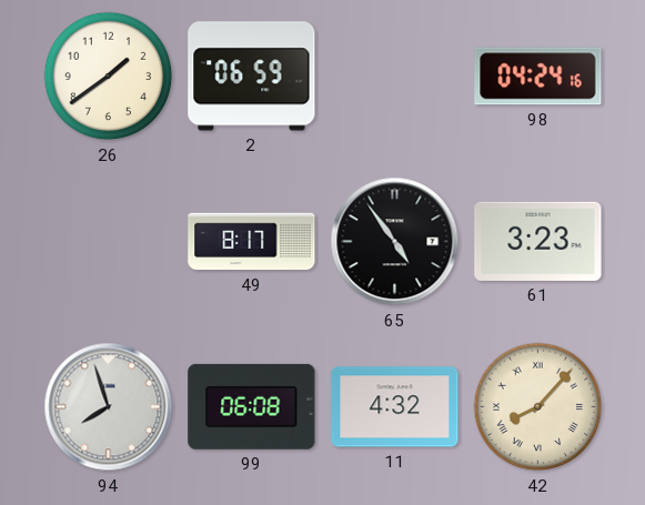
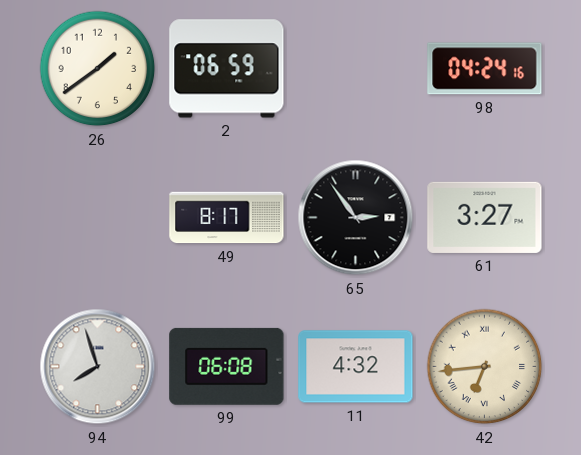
65: 4:54 -> 2:54 (356, 218)
61: 3:23 -> 3:27 (485, 217)
42: 8:07 -> 6:44 (485, 367)
